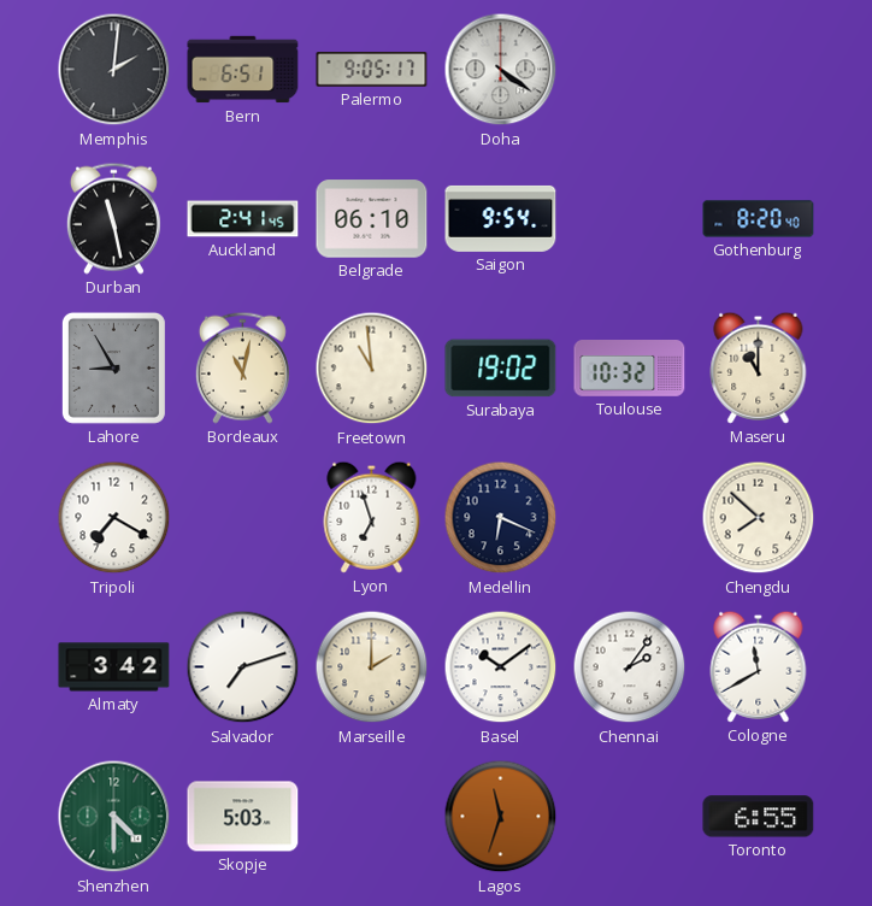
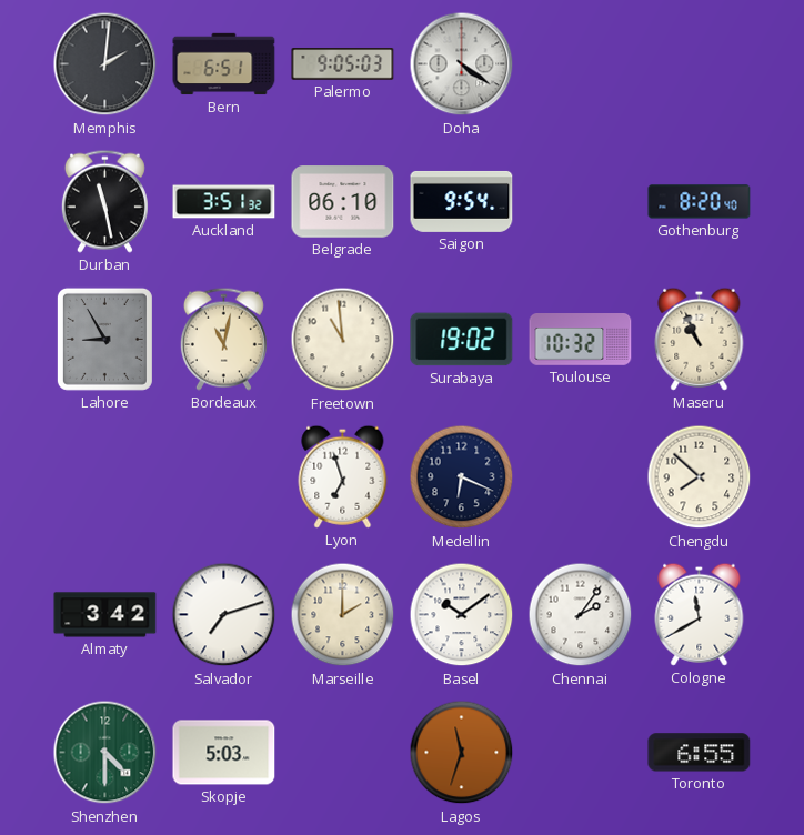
Palermo: 9:05:17 -> 9:05:03 (343, 64)
Auckland: 2:41 -> 3:51 (224, 202)
Maseru: 11:00 -> 10:56 (700, 339)
Tripoli: 7:20 -> none (114, 518)
